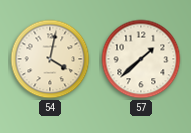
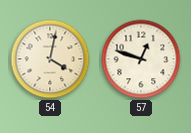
57: 1:38 -> 12:48 (141, 59)
